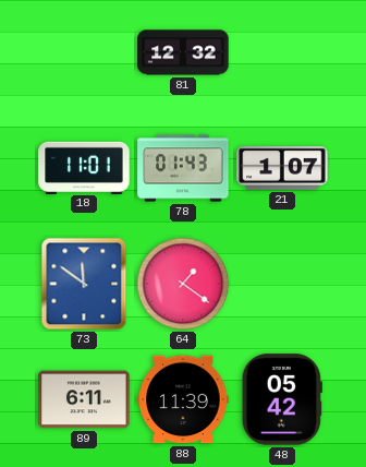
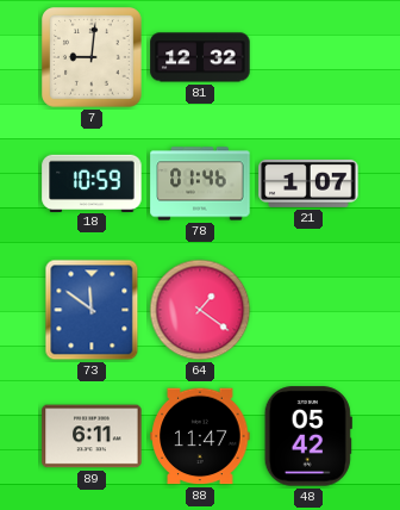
7: none -> 9:01 (93, 58)
18: 11:01 -> 10:59 (92, 182)
78: 01:43 -> 01:46 (200, 184)
88: 11:39 -> 11:47 (200, 436)
